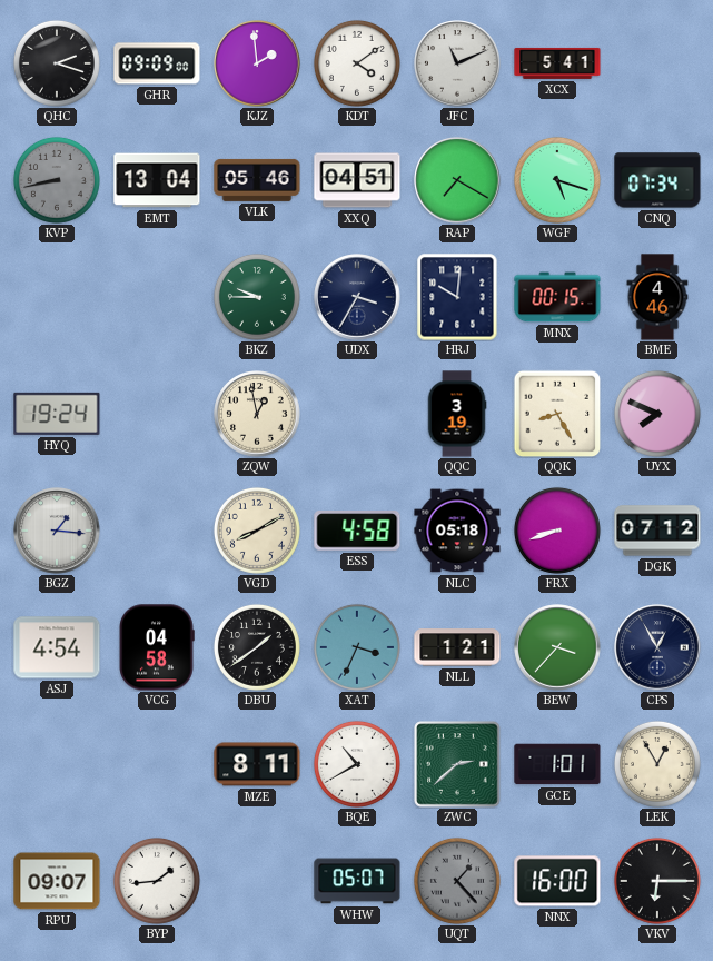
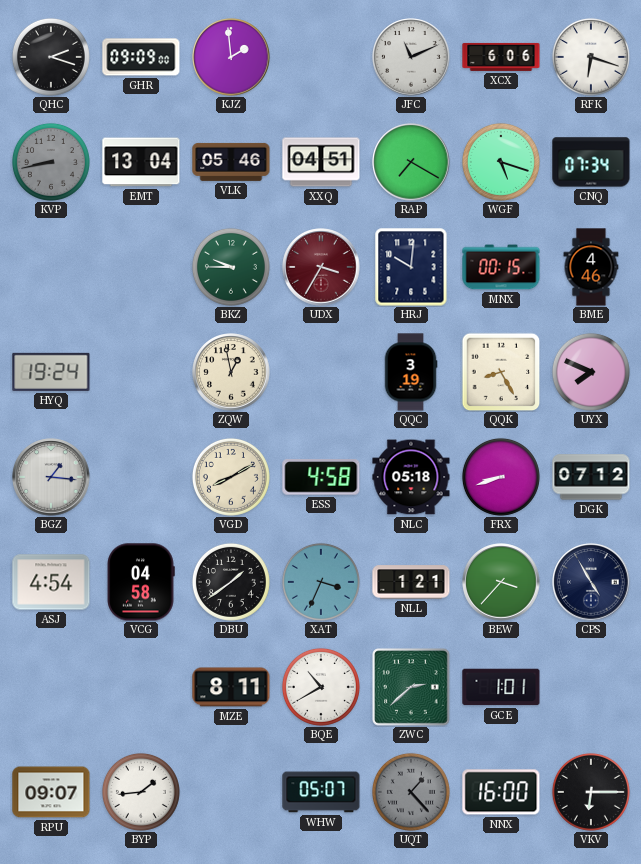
KDT: 4:09 -> none (357, 63)
XCX: 5:41 -> 6:06 (501, 57)
RFK: none -> 6:18 (591, 57)
UDX dial: navy -> burgundy (321, 267)
CPS: 12:55 -> 4:55 (591, 582)
LEK: 12:55 -> none (657, 764)
